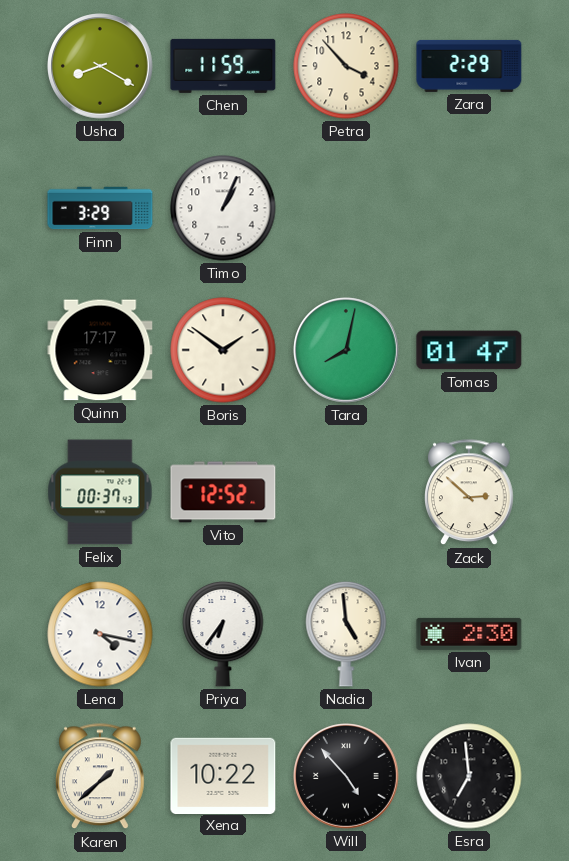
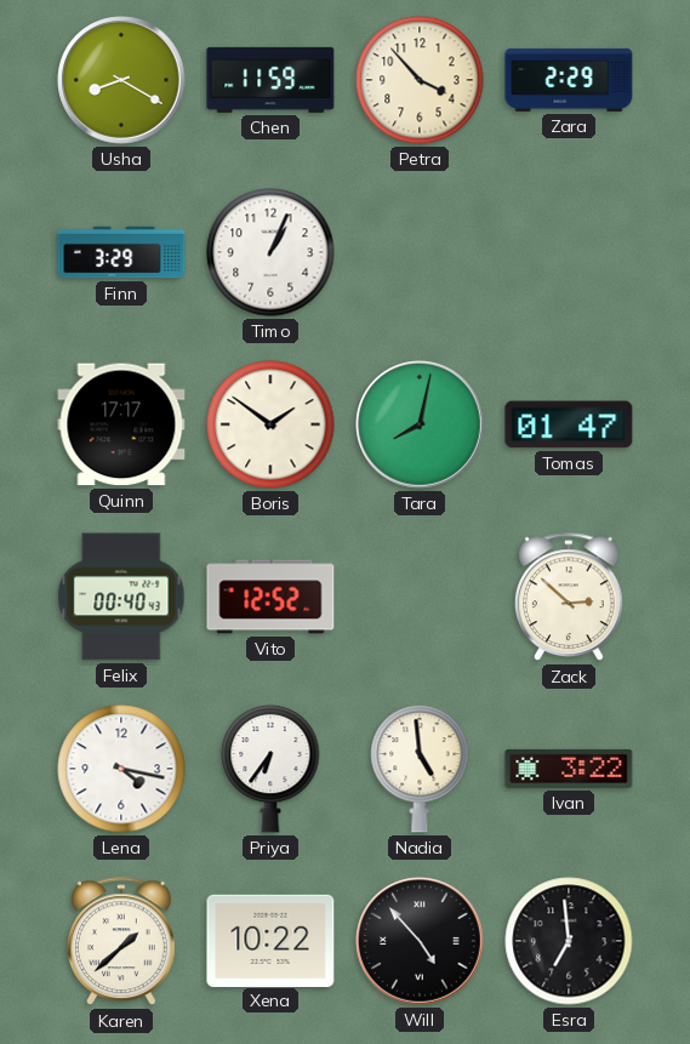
Felix: 00:37 -> 00:40 (121, 597)
Ivan: 2:30 -> 3:22 (569, 769)
